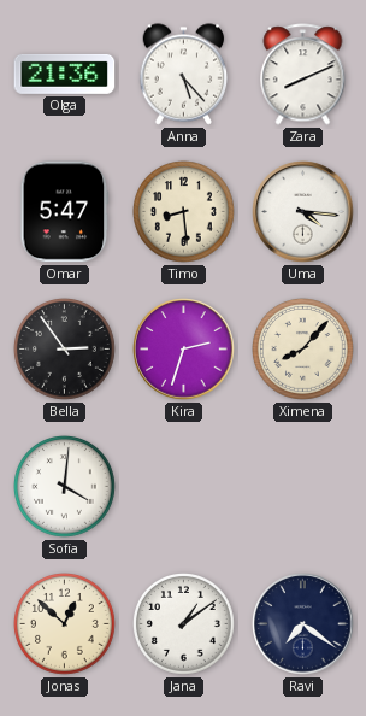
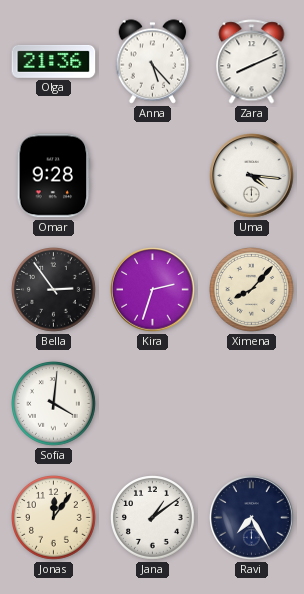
Omar: 5:47 -> 9:28 (54, 176)
Timo: 8:29 -> none (184, 212)
Jonas: 12:52 -> 12:06 (54, 518)
Ravi: 7:21 -> 7:25 (252, 518)
